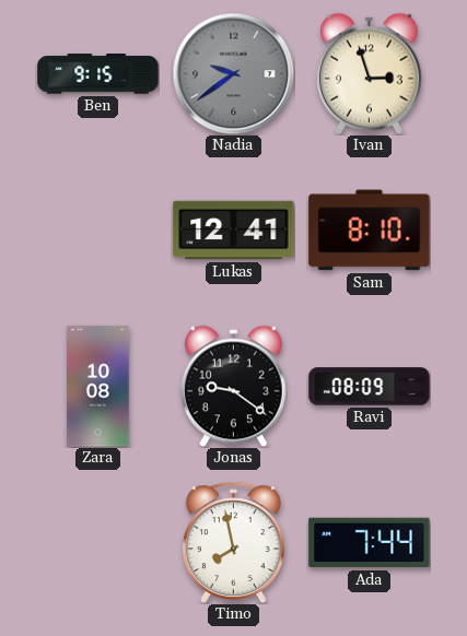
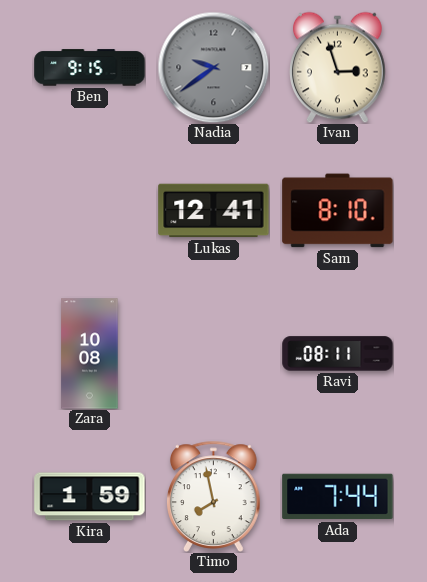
Jonas: 9:21 -> none (234, 386)
Ravi: 08:09 -> 08:11 (338, 354)
Kira: none -> 1:59 (90, 497)
